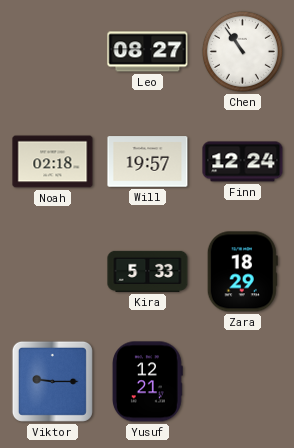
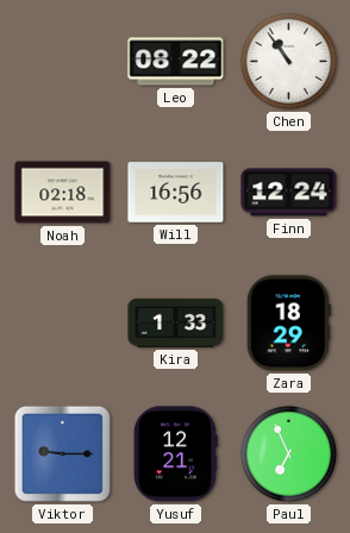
Leo: 08:27 -> 08:22 (176, 62)
Will: 19:57 -> 16:56 (176, 193)
Kira: 5:33 -> 1:33 (176, 322)
Paul: none -> 6:56 (288, 453)
